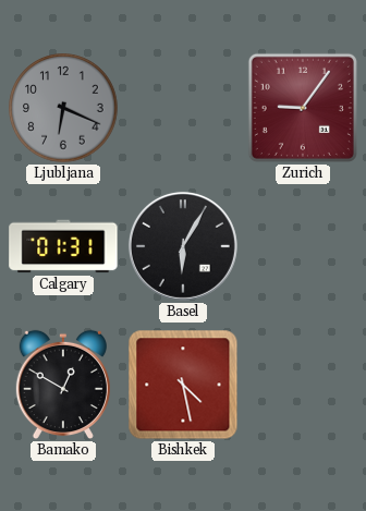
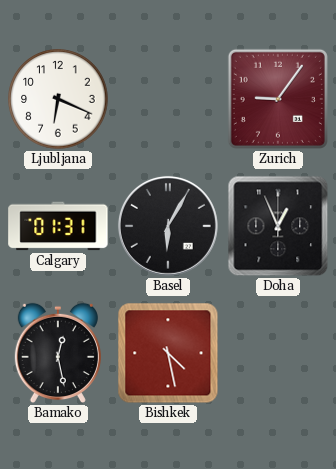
Ljubljana dial: grey -> white (58, 99)
Doha: none -> 12:56 (278, 226)
Bamako: 12:50 -> 12:28 (58, 353)
